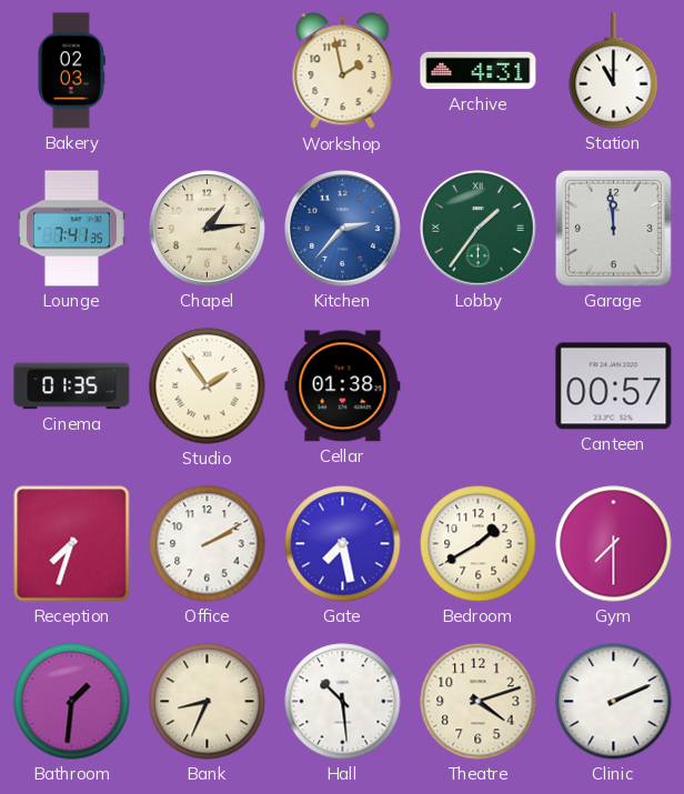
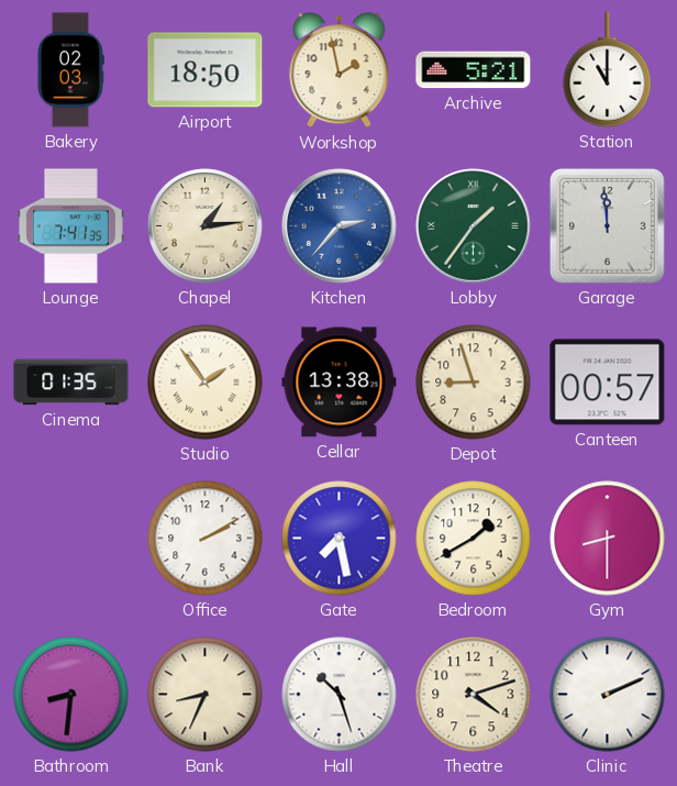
Airport: none -> 18:50 (206, 70)
Archive: 4:31 -> 5:21 (474, 70)
Cellar: 01:38 -> 13:38 (340, 383)
Depot: none -> 8:57 (474, 383)
Reception: 7:33 -> none (72, 544)
Gym: 7:30 -> 8:30 (608, 539)
Bathroom: 1:31 -> 8:31 (71, 695)
Hall: 10:29 -> 10:27 (340, 695)
